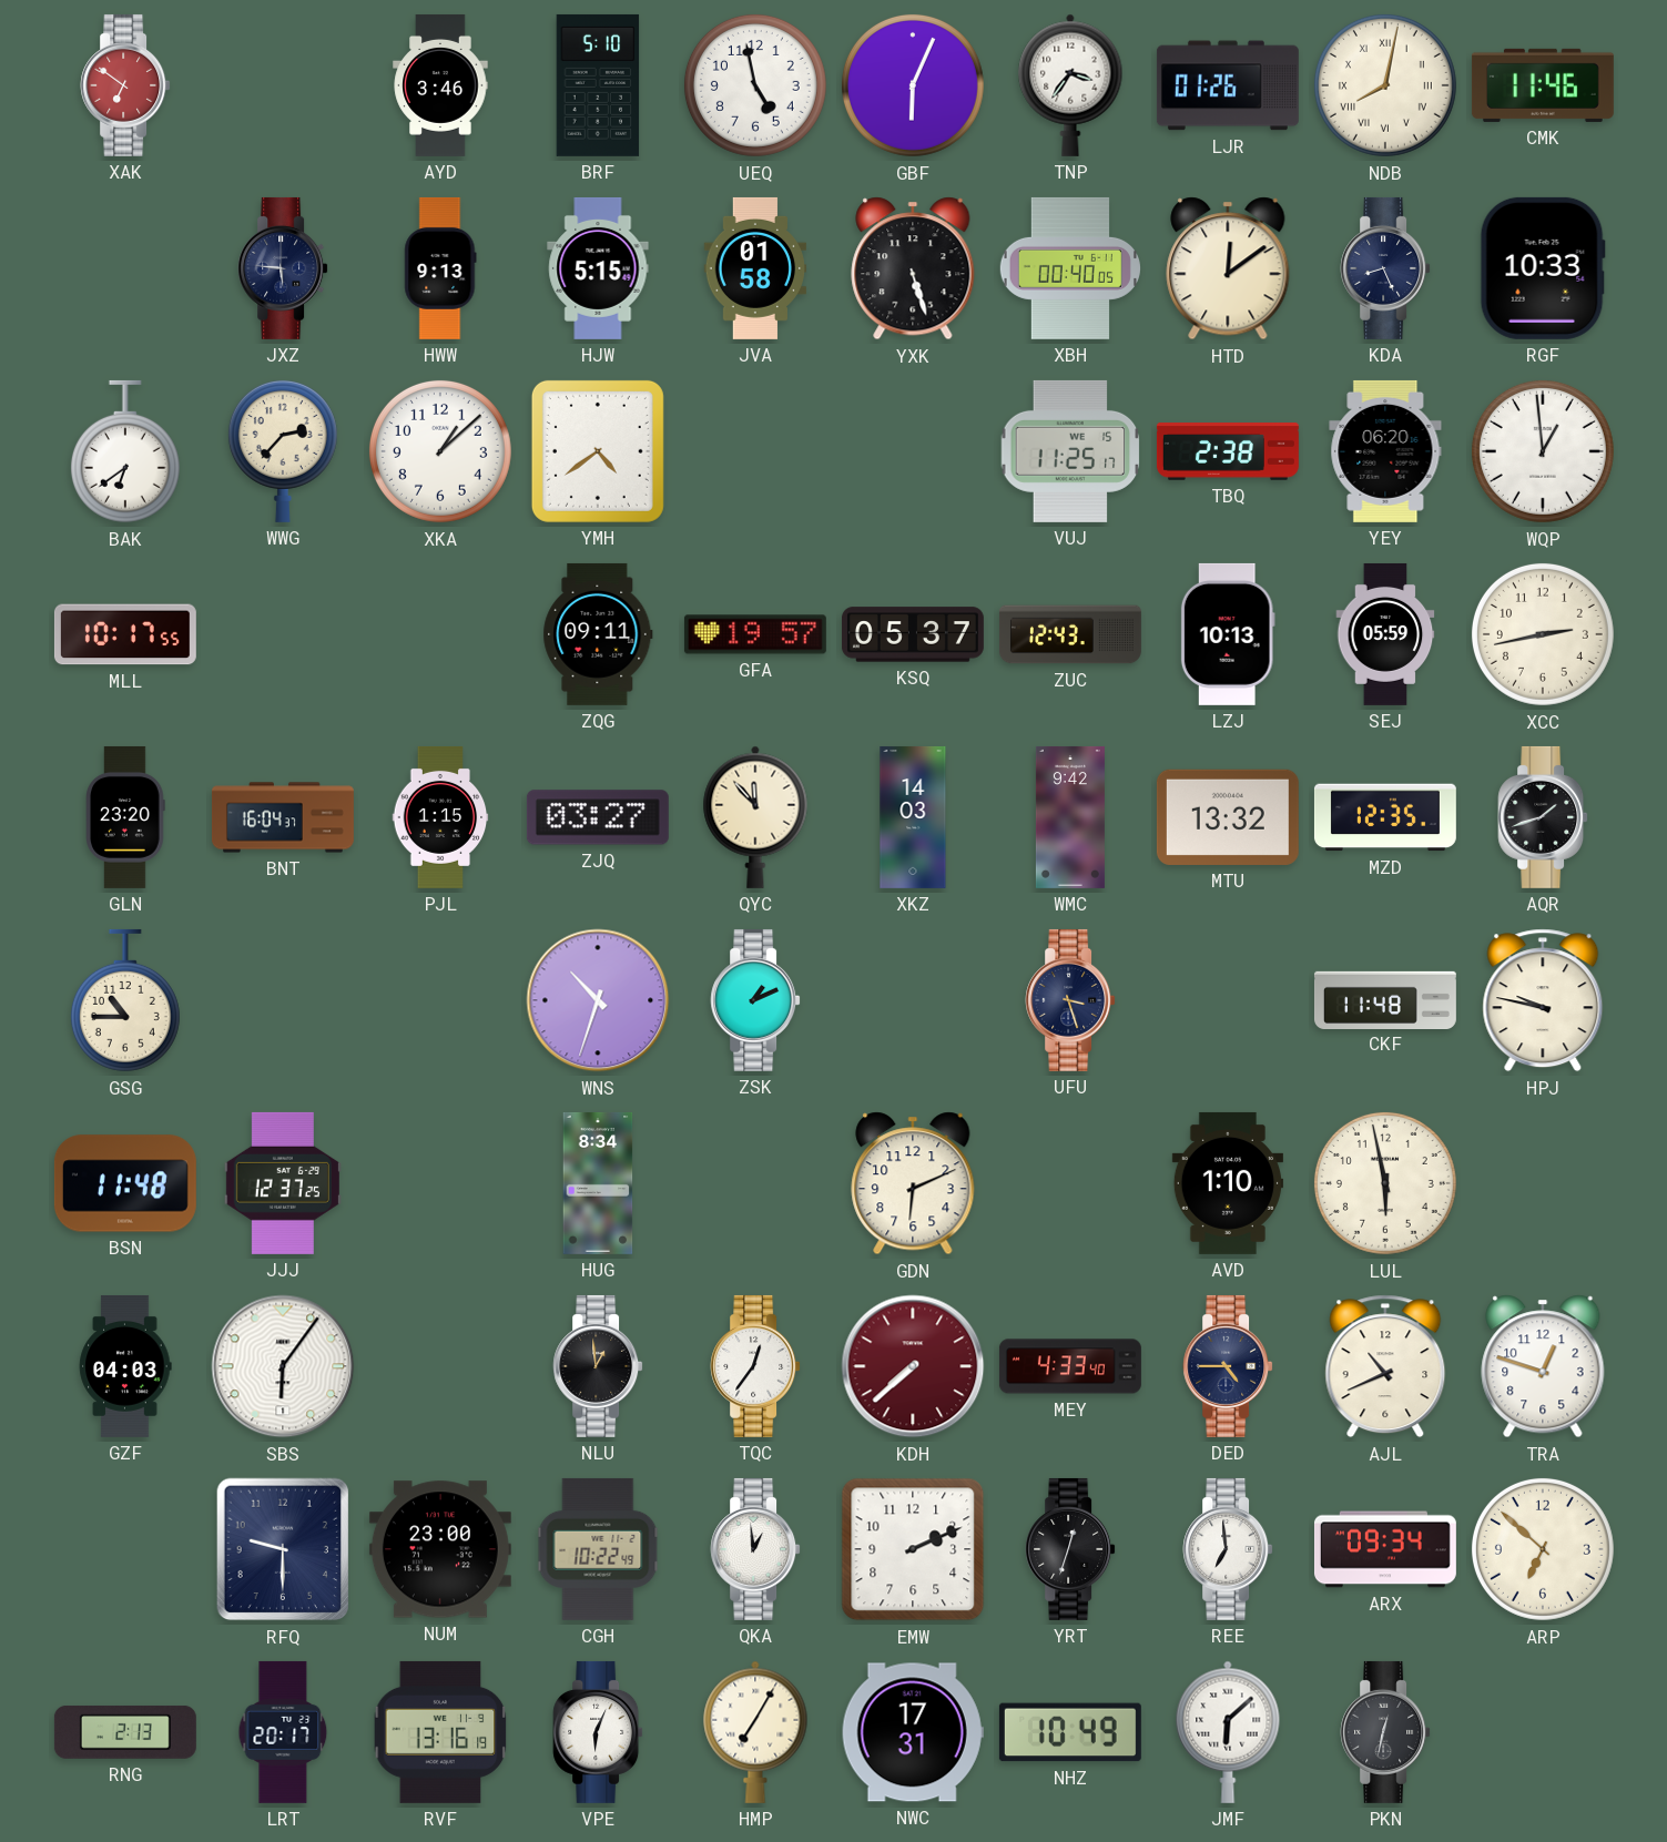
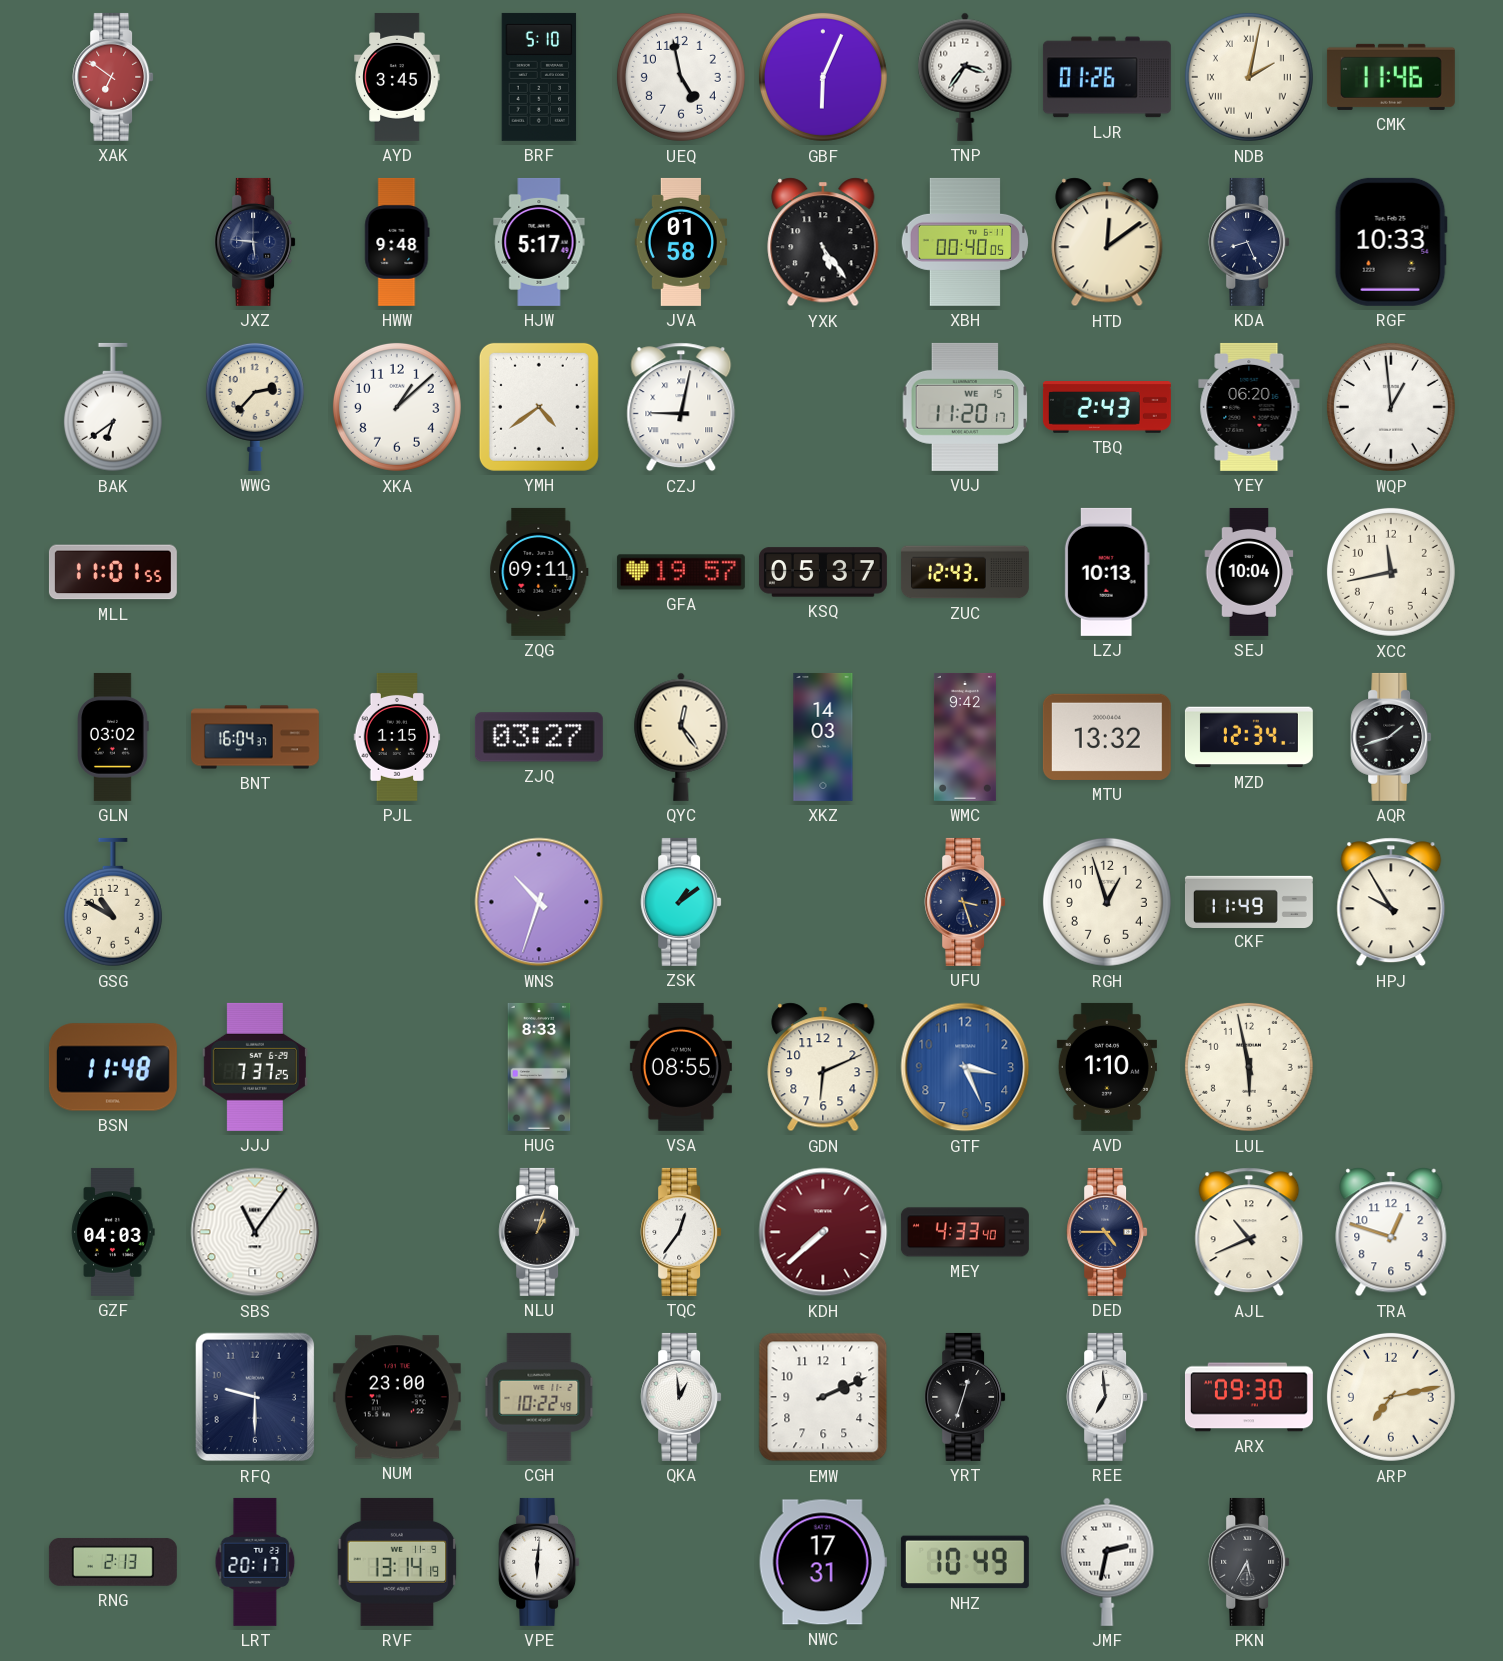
AYD: 3:46 -> 3:45 (397, 77)
NDB: 8:02 -> 2:02 (1249, 77)
HWW: 9:13 -> 9:48 (397, 242)
HJW: 5:15 -> 5:17 (539, 242)
YXK: 5:27 -> 5:24 (823, 242)
CZJ: none -> 9:02 (681, 407)
VUJ: 11:25 -> 11:20 (965, 407)
TBQ: 2:38 -> 2:43 (1107, 407)
MLL: 10:17 -> 11:01 (113, 572)
SEJ: 05:59 -> 10:04 (1249, 572)
XCC: 2:43 -> 11:43 (1391, 572)
GLN: 23:20 -> 03:02 (113, 737)
QYC: 11:53 -> 12:24 (681, 737)
MZD: 12:35 -> 12:34 (1249, 737)
GSG: 10:45 -> 10:50 (113, 902)
ZSK: 1:11 -> 1:09 (681, 902)
RGH: none -> 12:57 (1107, 902)
CKF: 11:48 -> 11:49 (1249, 901)
HPJ: 9:47 -> 9:55 (1391, 902)
JJJ: 12:37 -> 7:37 (255, 1067)
HUG: 8:34 -> 8:33 (539, 1067)
VSA: none -> 08:55 (681, 1067)
GTF: none -> 3:26 (965, 1067)
SBS: 6:06 -> 11:06 (255, 1232)
NLU: 12:59 -> 1:03 (539, 1232)
ARX: 09:34 -> 09:30 (1249, 1397)
ARP: 6:52 -> 7:13 (1391, 1397)
RVF: 13:16 -> 13:14 (397, 1562)
VPE: 6:04 -> 6:01 (539, 1562)
HMP: 7:05 -> none (755, 1732)
JMF: 6:08 -> 2:32 (1107, 1562)
PKN: 12:32 -> 5:35 (1249, 1562)
